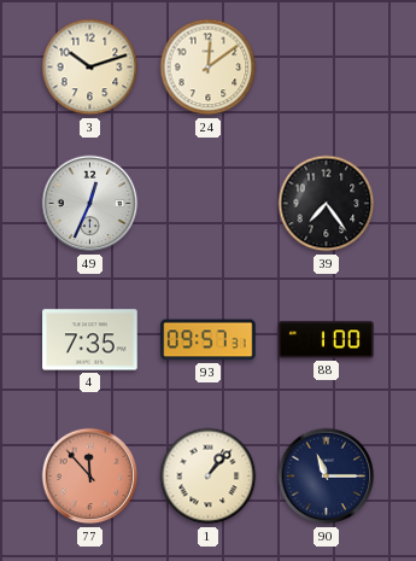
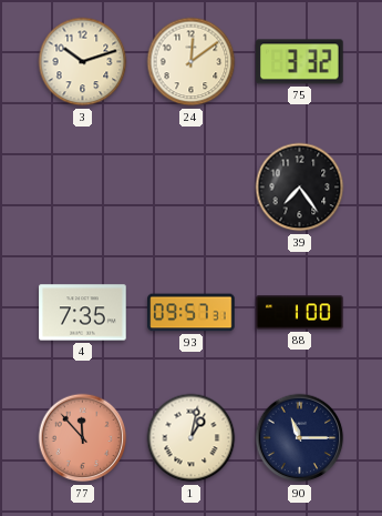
75: none -> 3:32 (300, 62)
49: 12:34 -> none (90, 204)
1: 1:07 -> 1:02 (192, 438)
